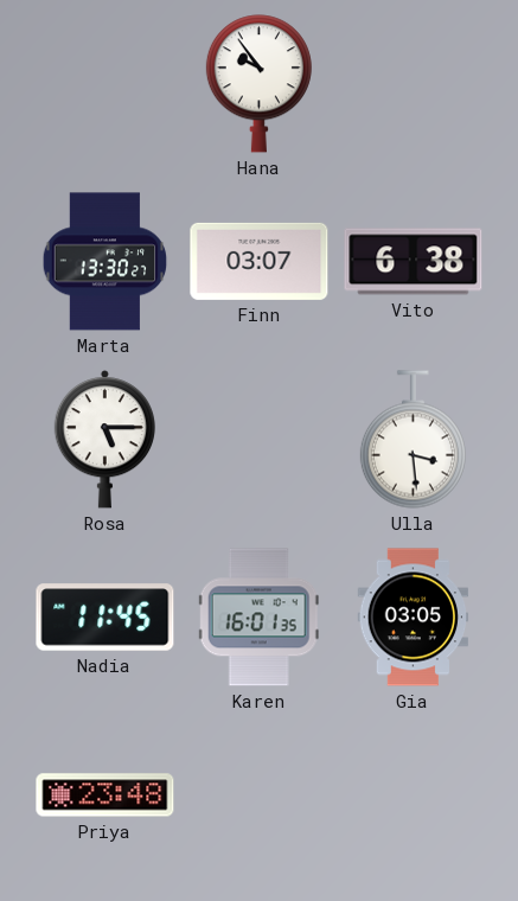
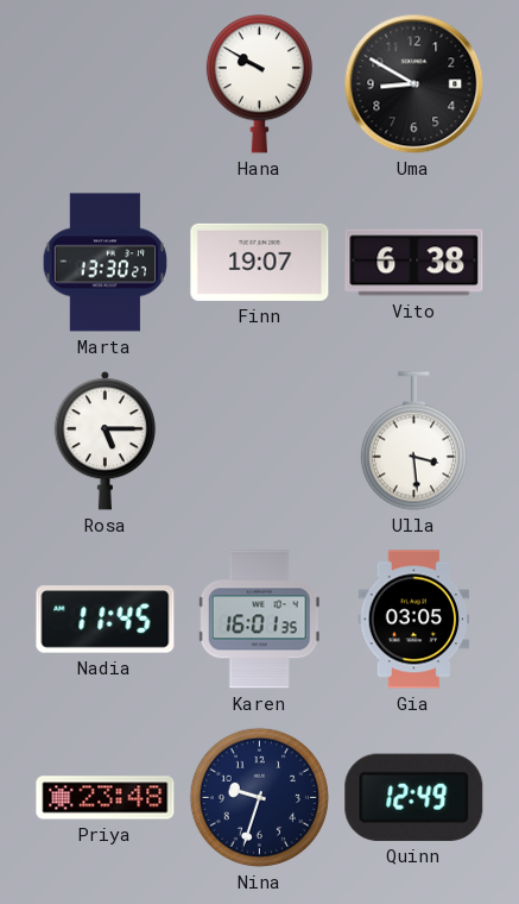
Hana: 9:54 -> 9:50 (259, 84)
Uma: none -> 8:50 (414, 84)
Finn: 03:07 -> 19:07 (260, 262)
Nina: none -> 9:33 (259, 797)
Quinn: none -> 12:49 (414, 797)
